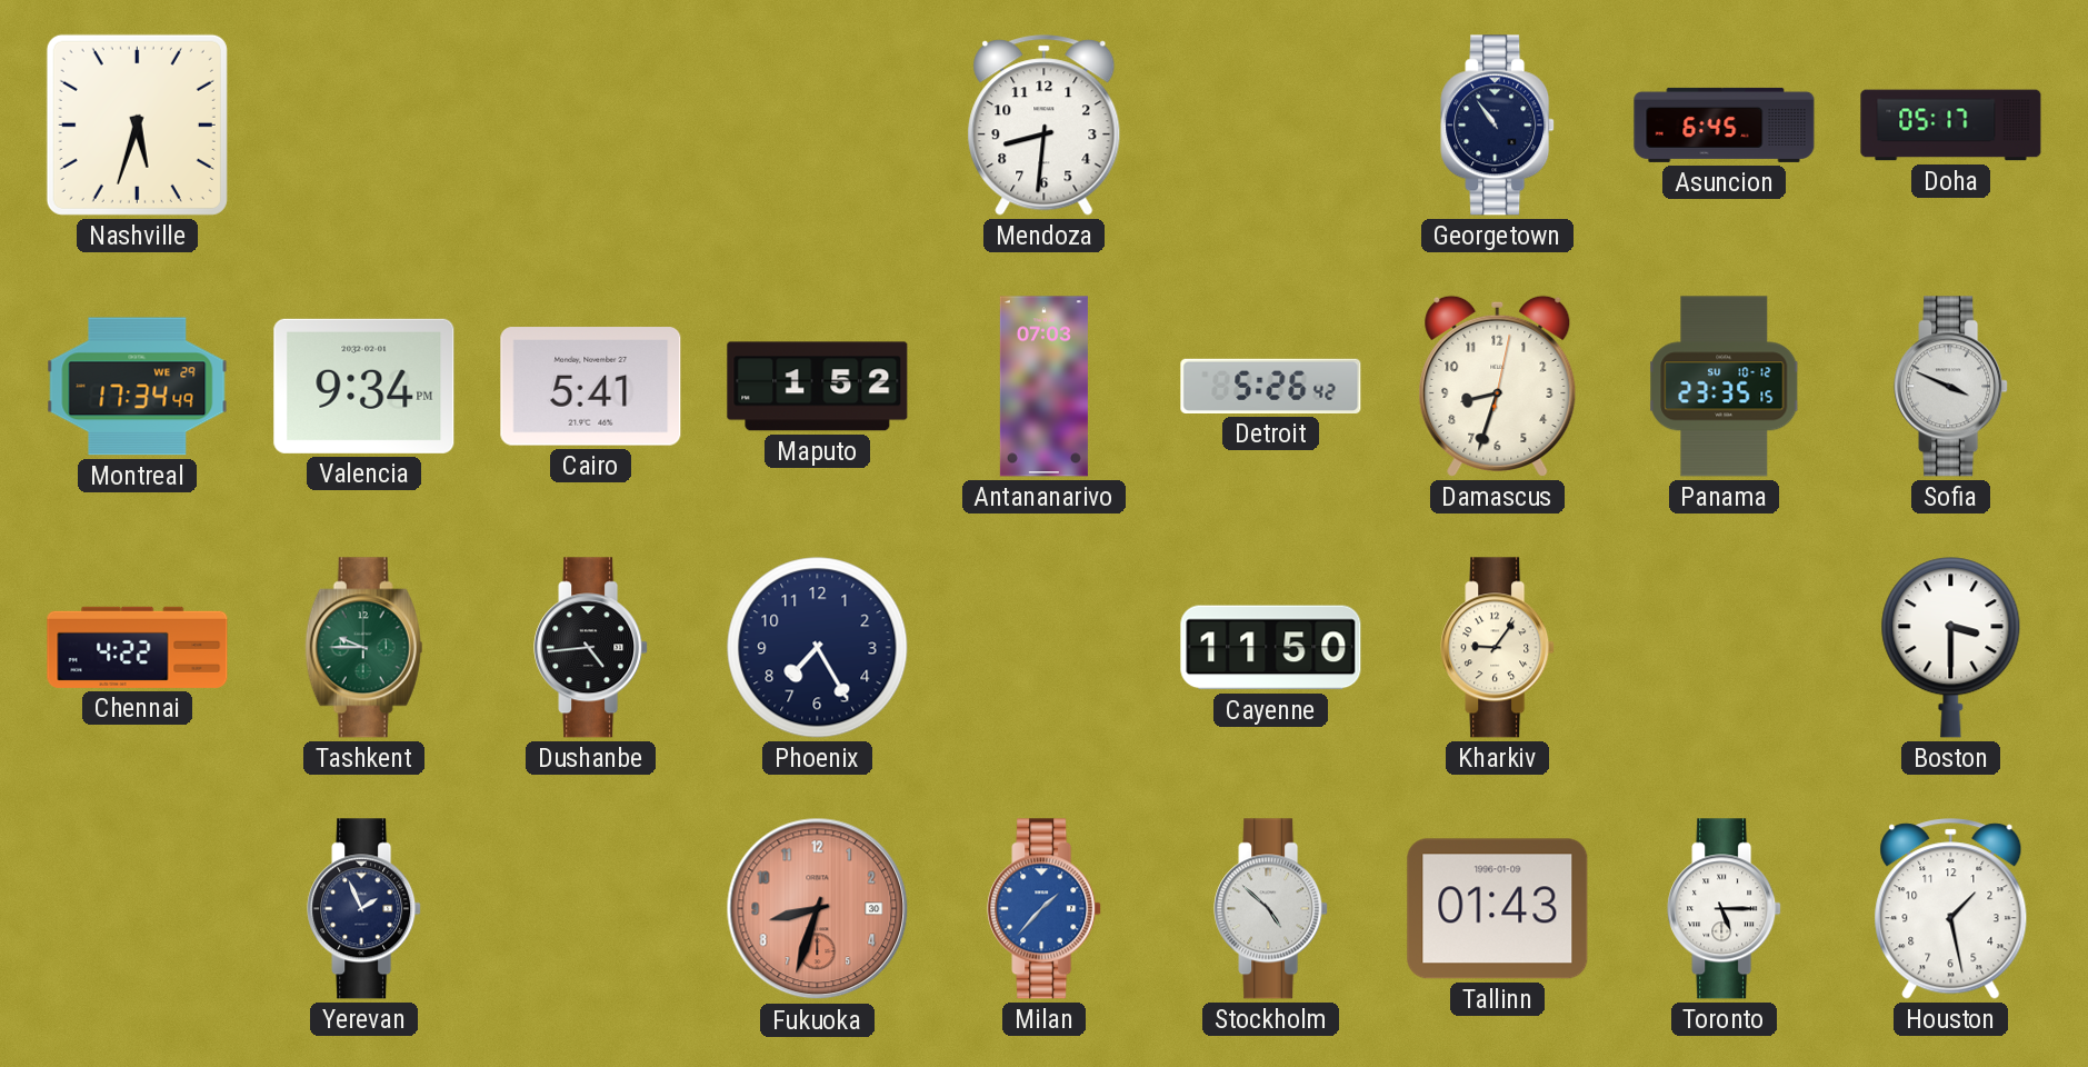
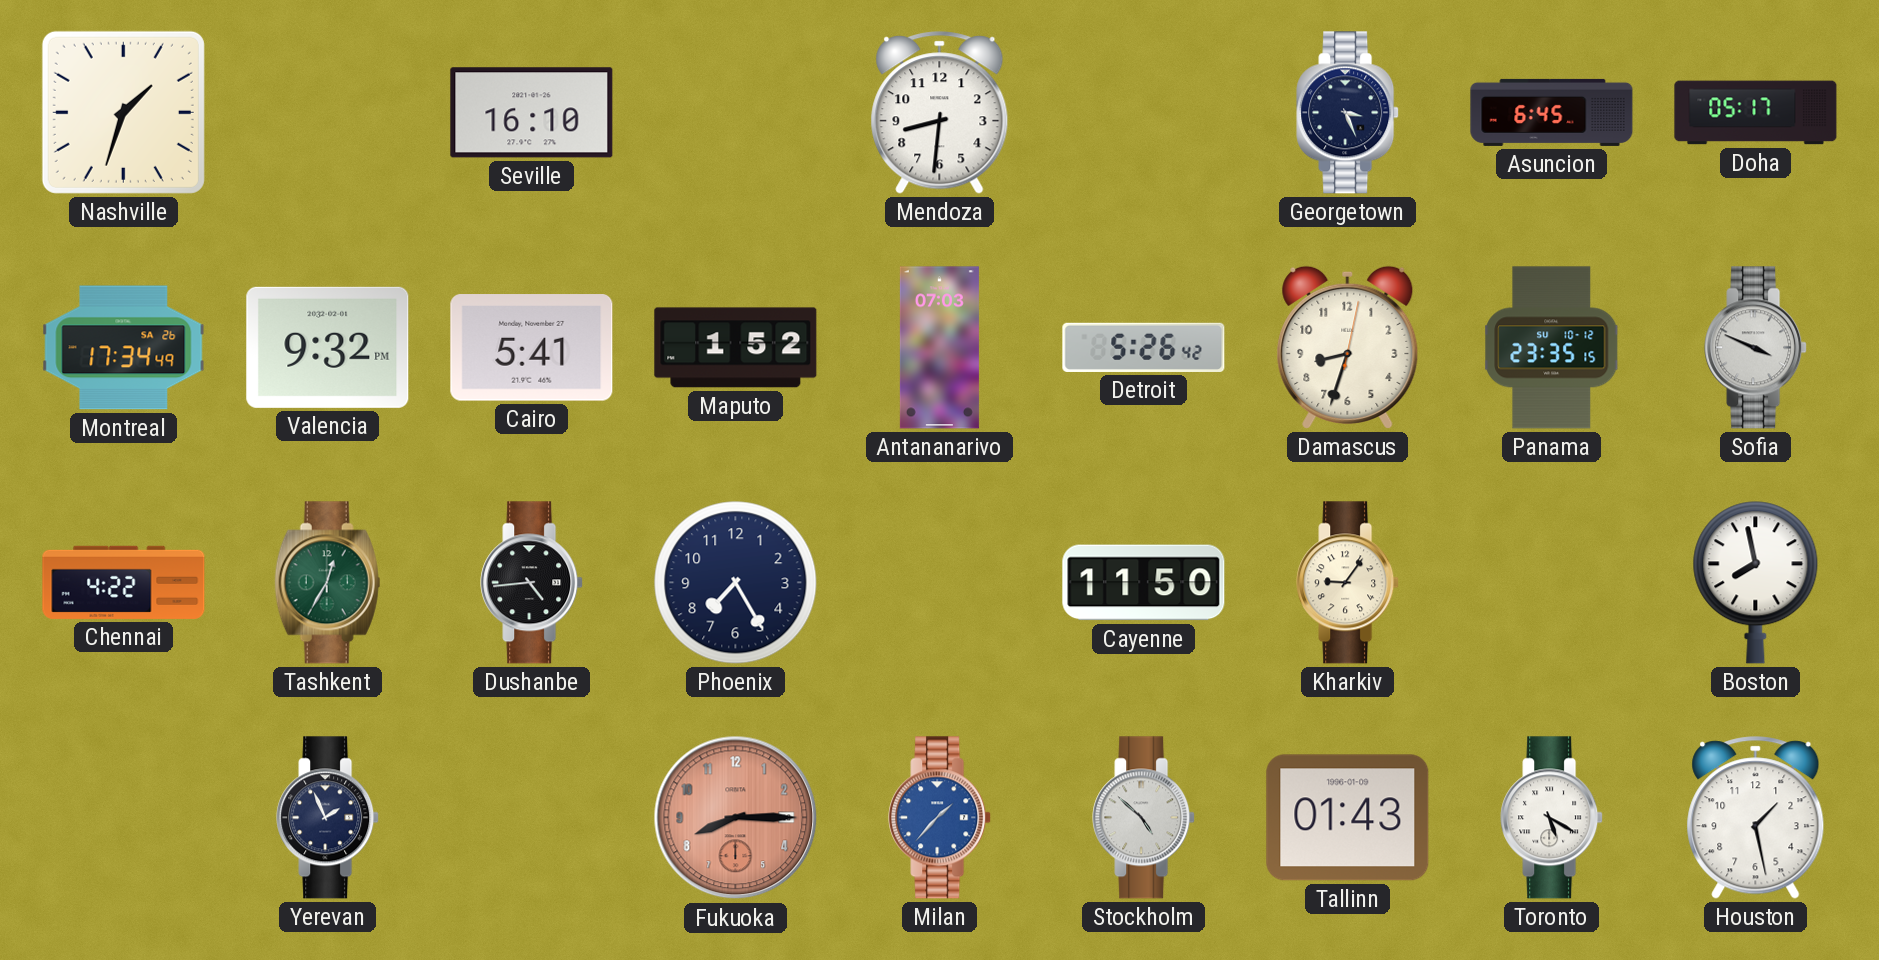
Nashville: 5:33 -> 1:33 (123, 112)
Seville: none -> 16:10 (532, 113)
Georgetown: 10:54 -> 3:26 (1348, 113)
Montreal date: WE 29 -> SA 26 (124, 348)
Valencia: 9:34 -> 9:32 (328, 347)
Tashkent: 9:45 -> 12:35 (328, 583)
Boston: 3:30 -> 7:58 (1756, 583)
Fukuoka: 8:33 -> 8:15 (736, 818)
Toronto: 5:15 -> 5:20 (1552, 818)
